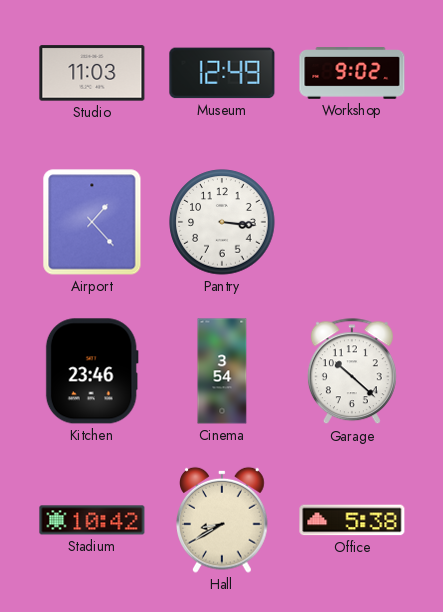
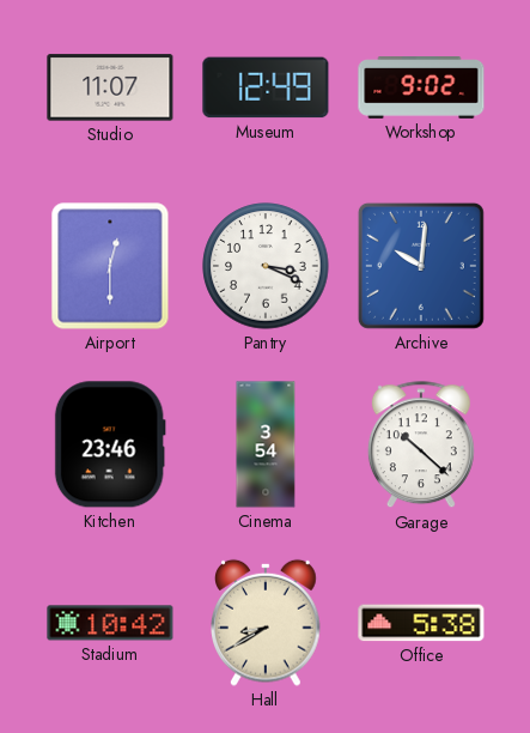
Studio: 11:03 -> 11:07 (110, 87)
Airport: 1:23 -> 12:30 (110, 266)
Pantry: 3:16 -> 3:19 (266, 266)
Archive: none -> 10:01 (421, 266)
